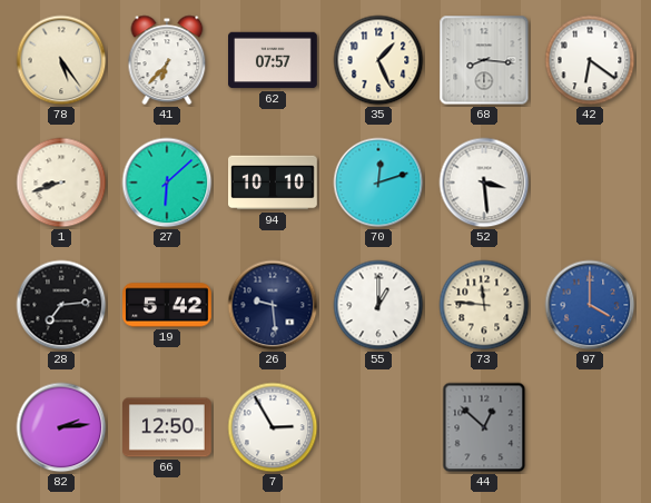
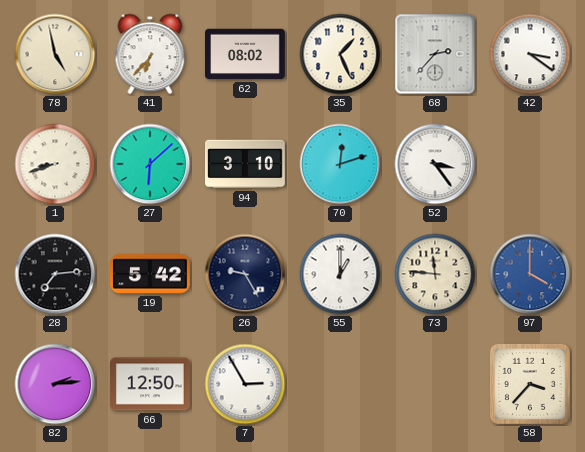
78: 5:24 -> 4:58 (55, 54)
62: 07:57 -> 08:02 (246, 54)
68: 8:16 -> 2:37 (435, 54)
42: 6:21 -> 3:21 (530, 54)
94: 10:10 -> 3:10 (246, 164)
52: 3:29 -> 3:24 (435, 164)
26: 9:29 -> 9:25 (245, 274)
44: 12:52 -> none (484, 427)
58: none -> 3:37 (530, 384)
